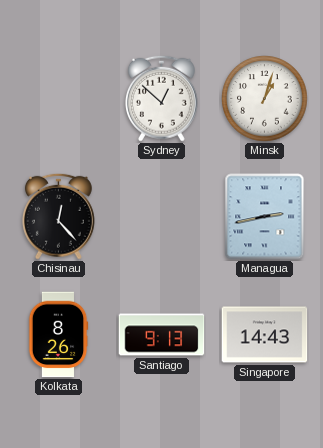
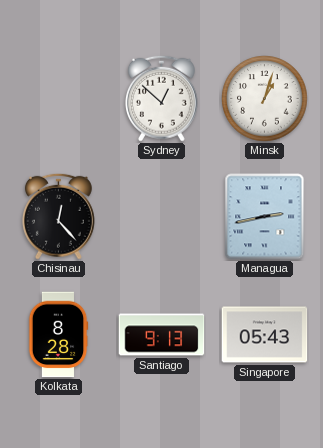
Kolkata: 8:26 -> 8:28 (58, 335)
Singapore: 14:43 -> 05:43 (265, 335)
